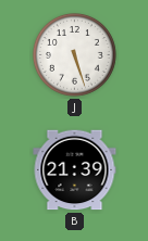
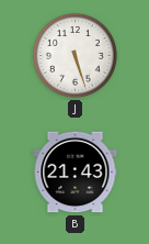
B: 21:39 -> 21:43 (76, 173)
